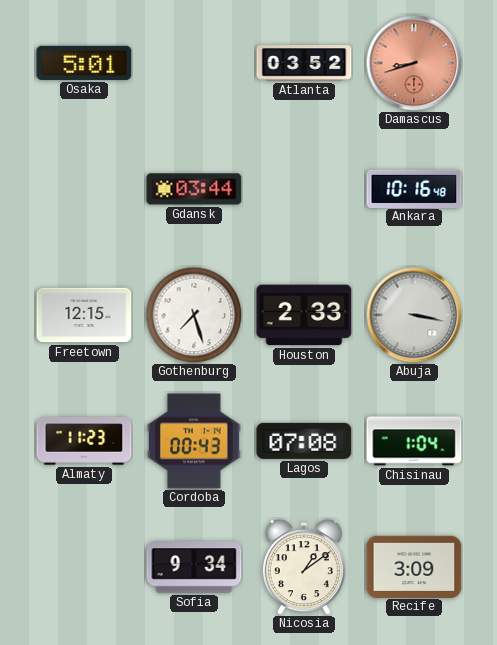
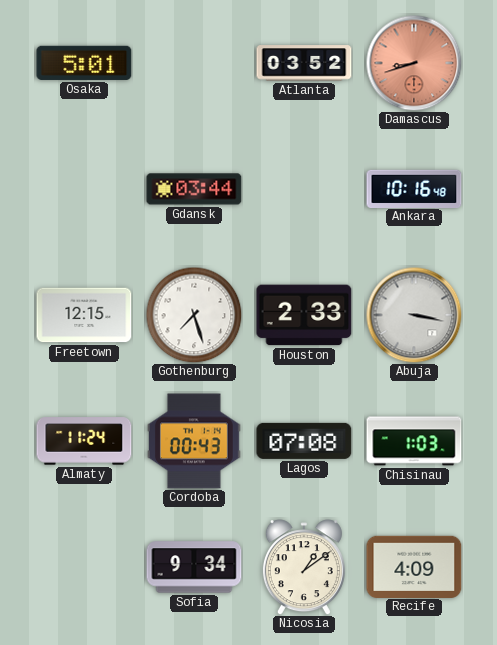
Almaty: 11:23 -> 11:24 (84, 441)
Chisinau: 1:04 -> 1:03 (414, 441)
Recife: 3:09 -> 4:09 (414, 566)
